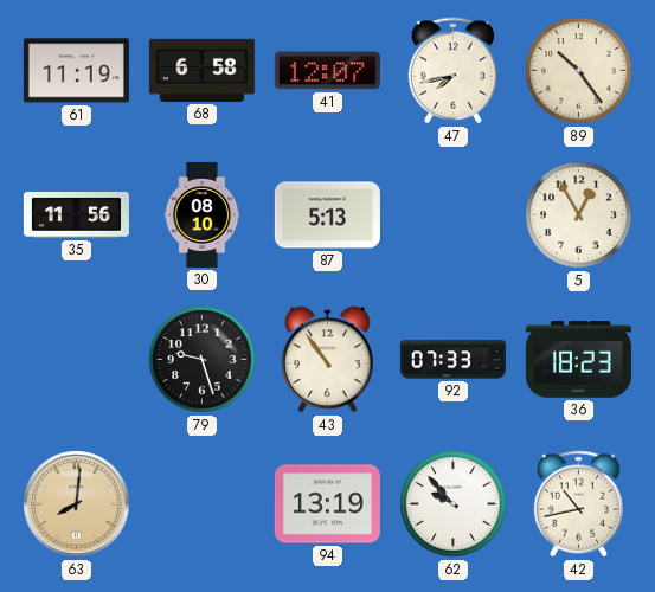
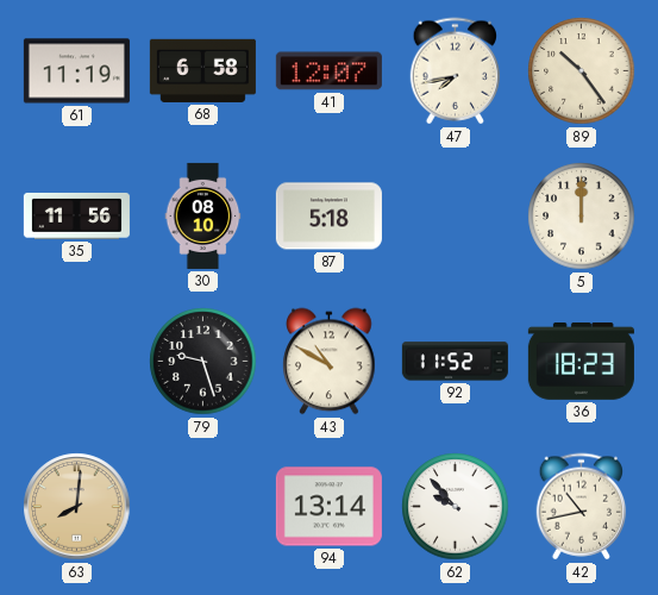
87: 5:13 -> 5:18 (328, 217)
5: 12:55 -> 12:00 (582, 217)
43: 10:54 -> 10:50 (330, 362)
92: 07:33 -> 11:52 (455, 362)
94: 13:19 -> 13:14 (328, 507)
